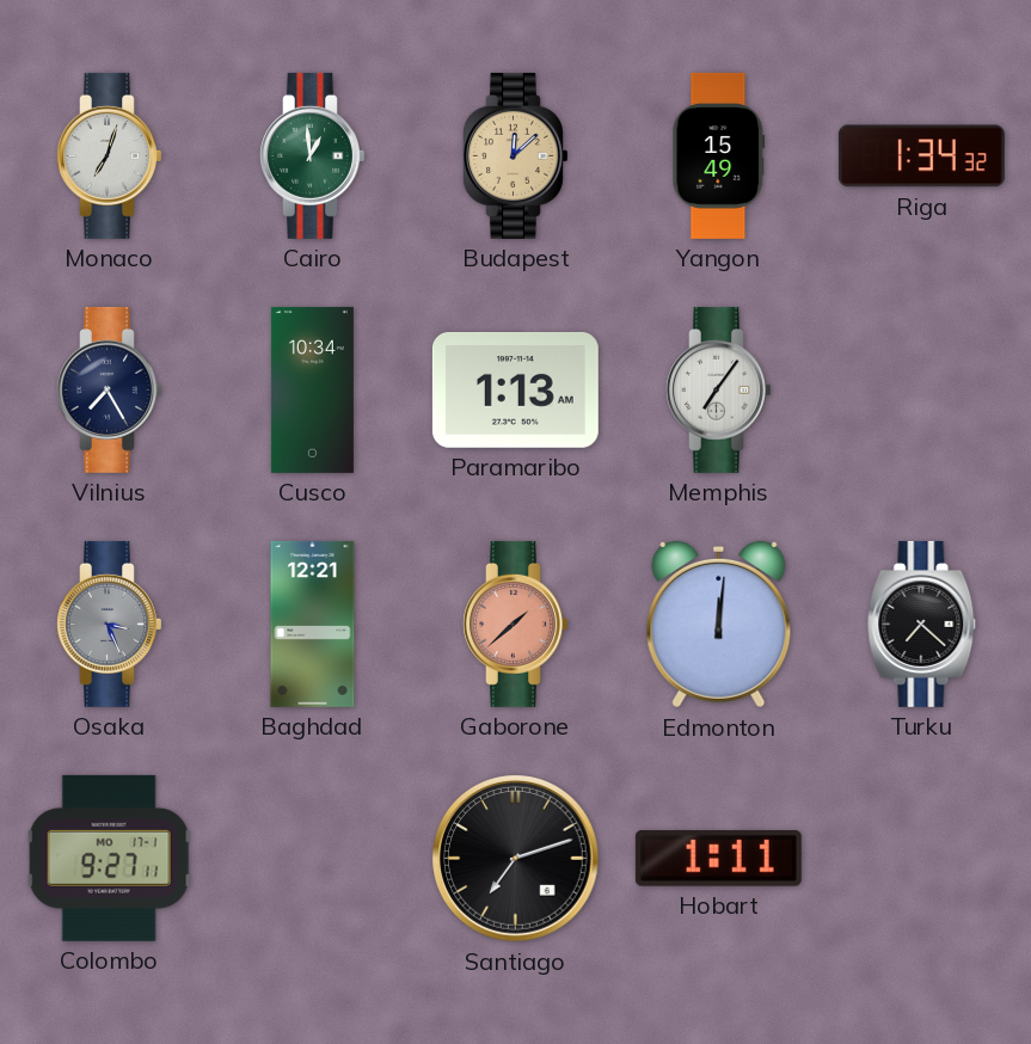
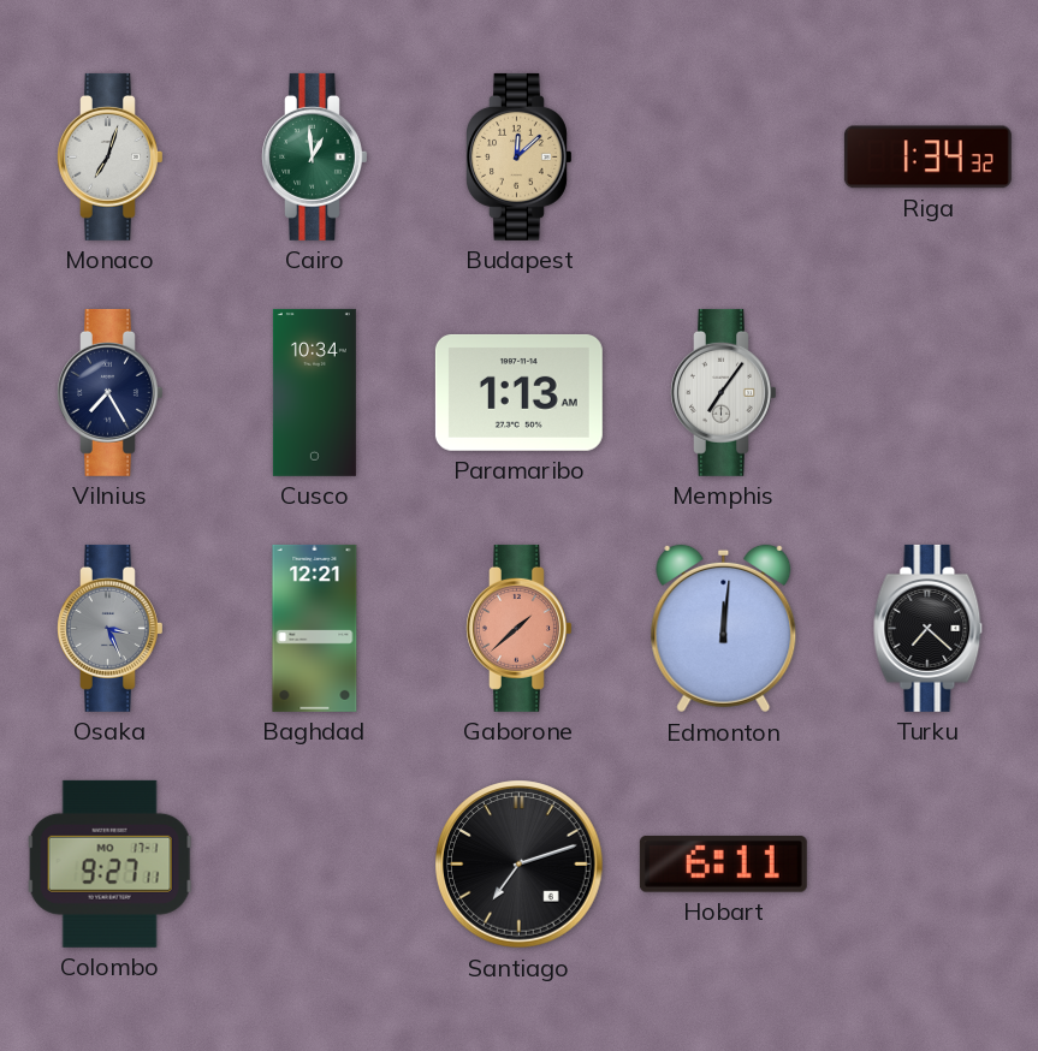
Yangon: 15:49 -> none (719, 155)
Hobart: 1:11 -> 6:11 (723, 863)
